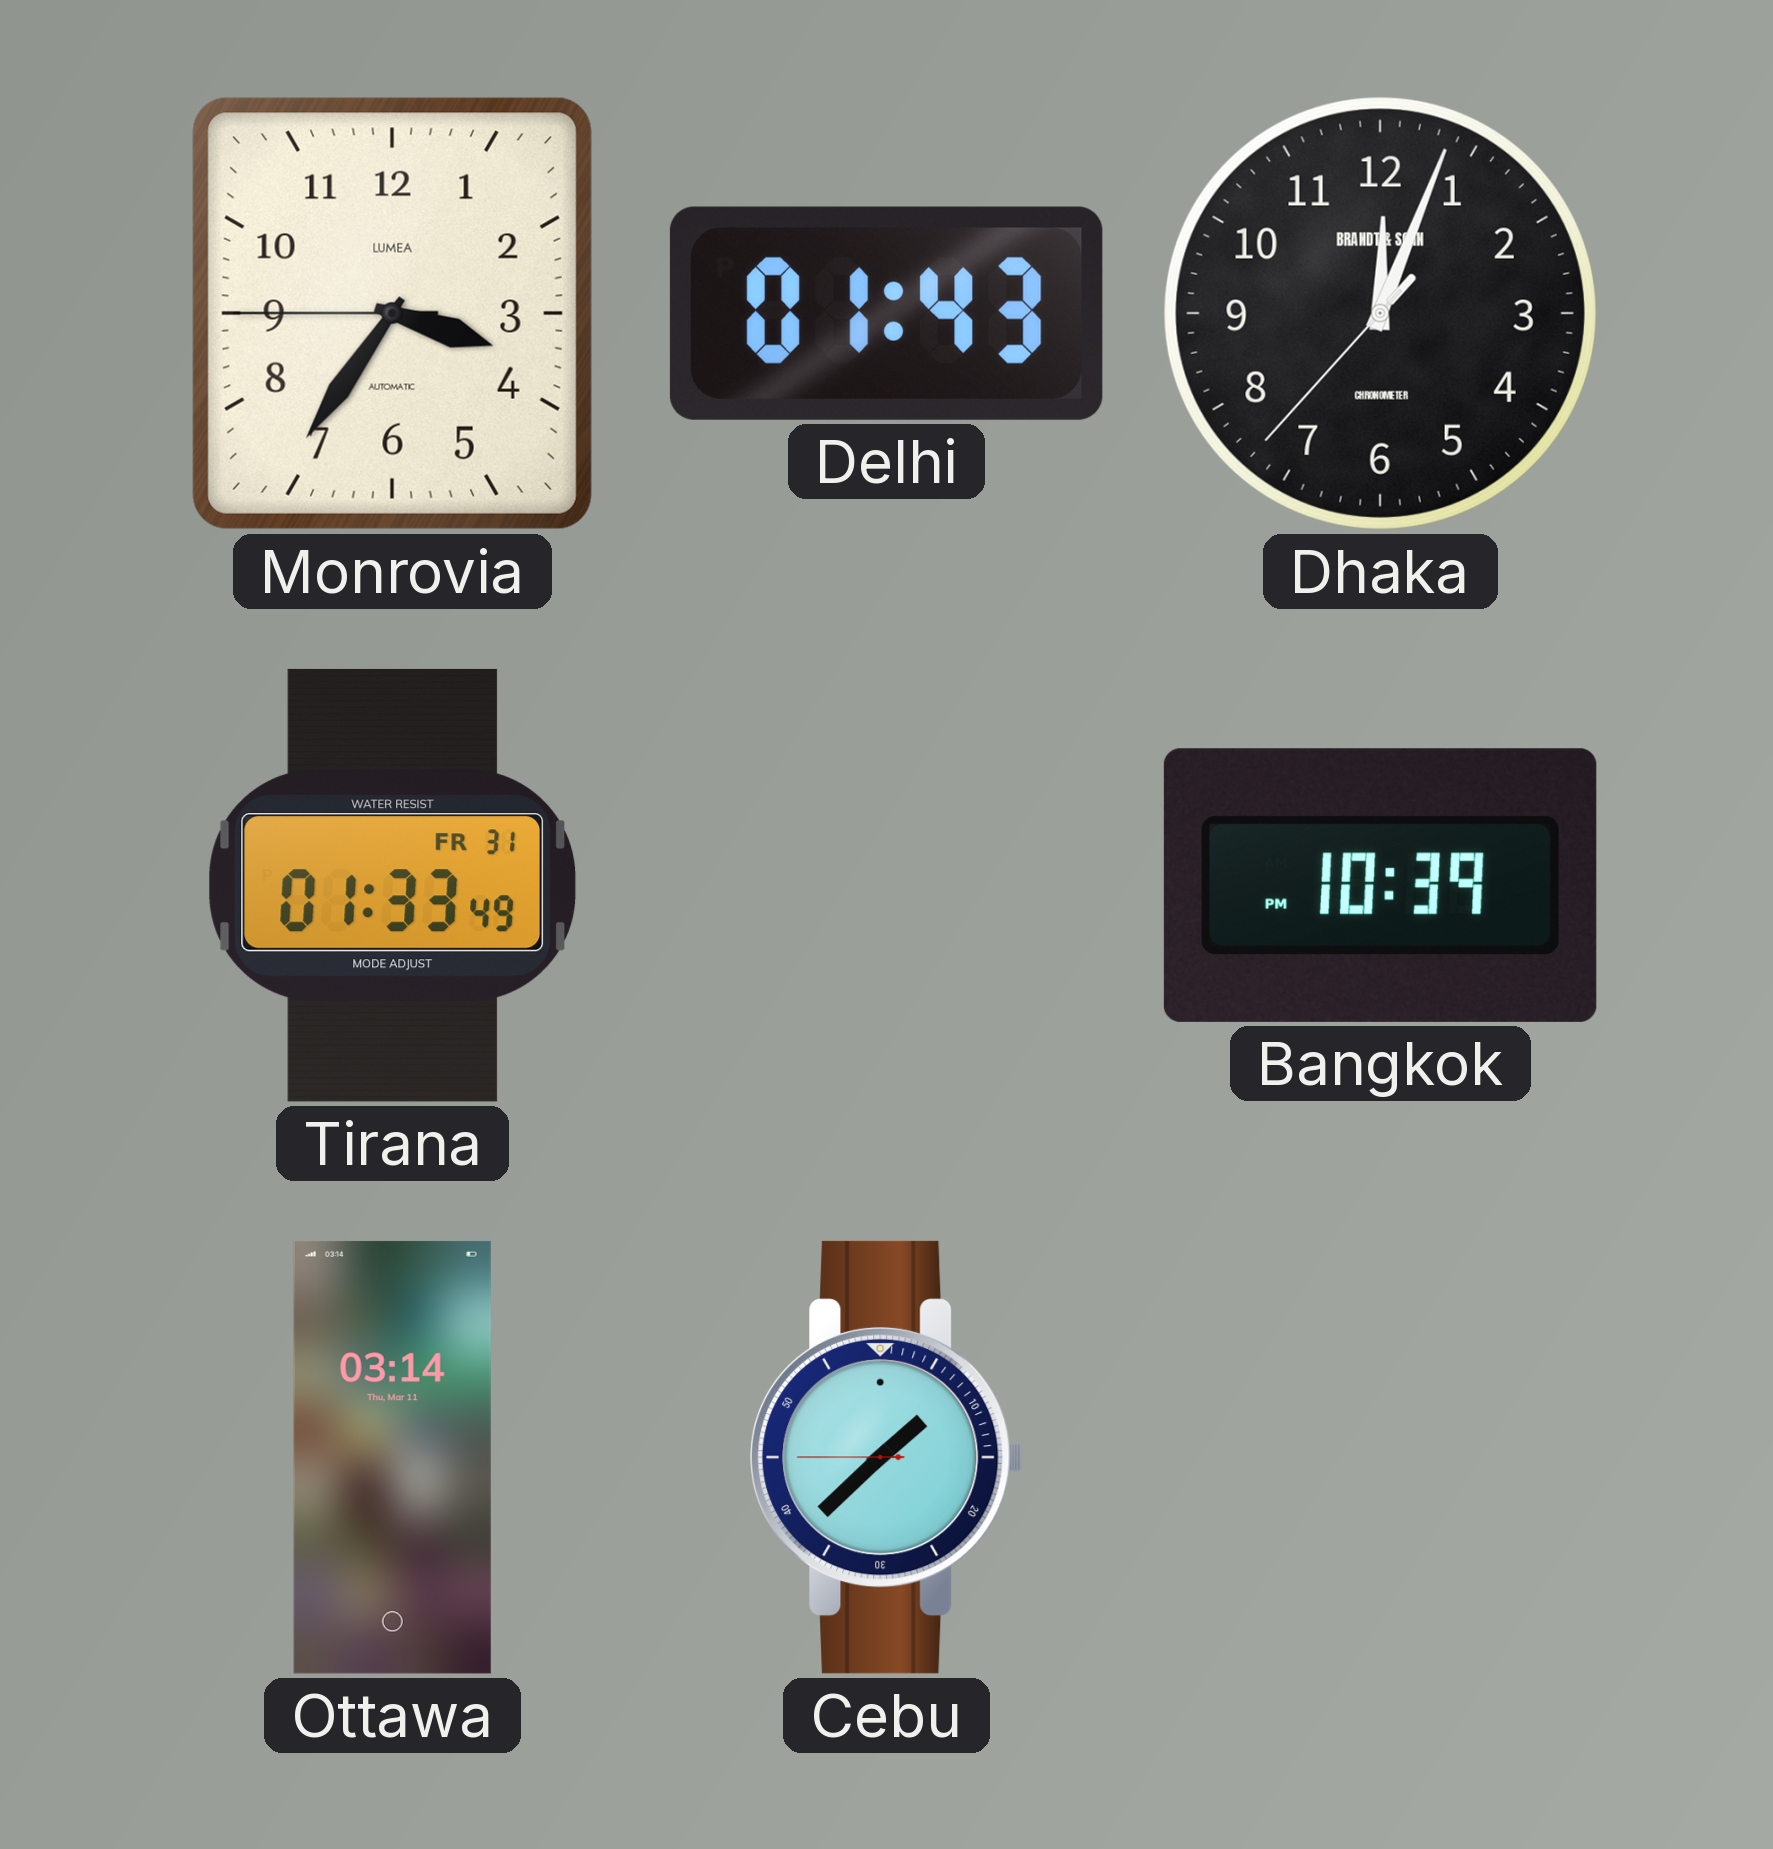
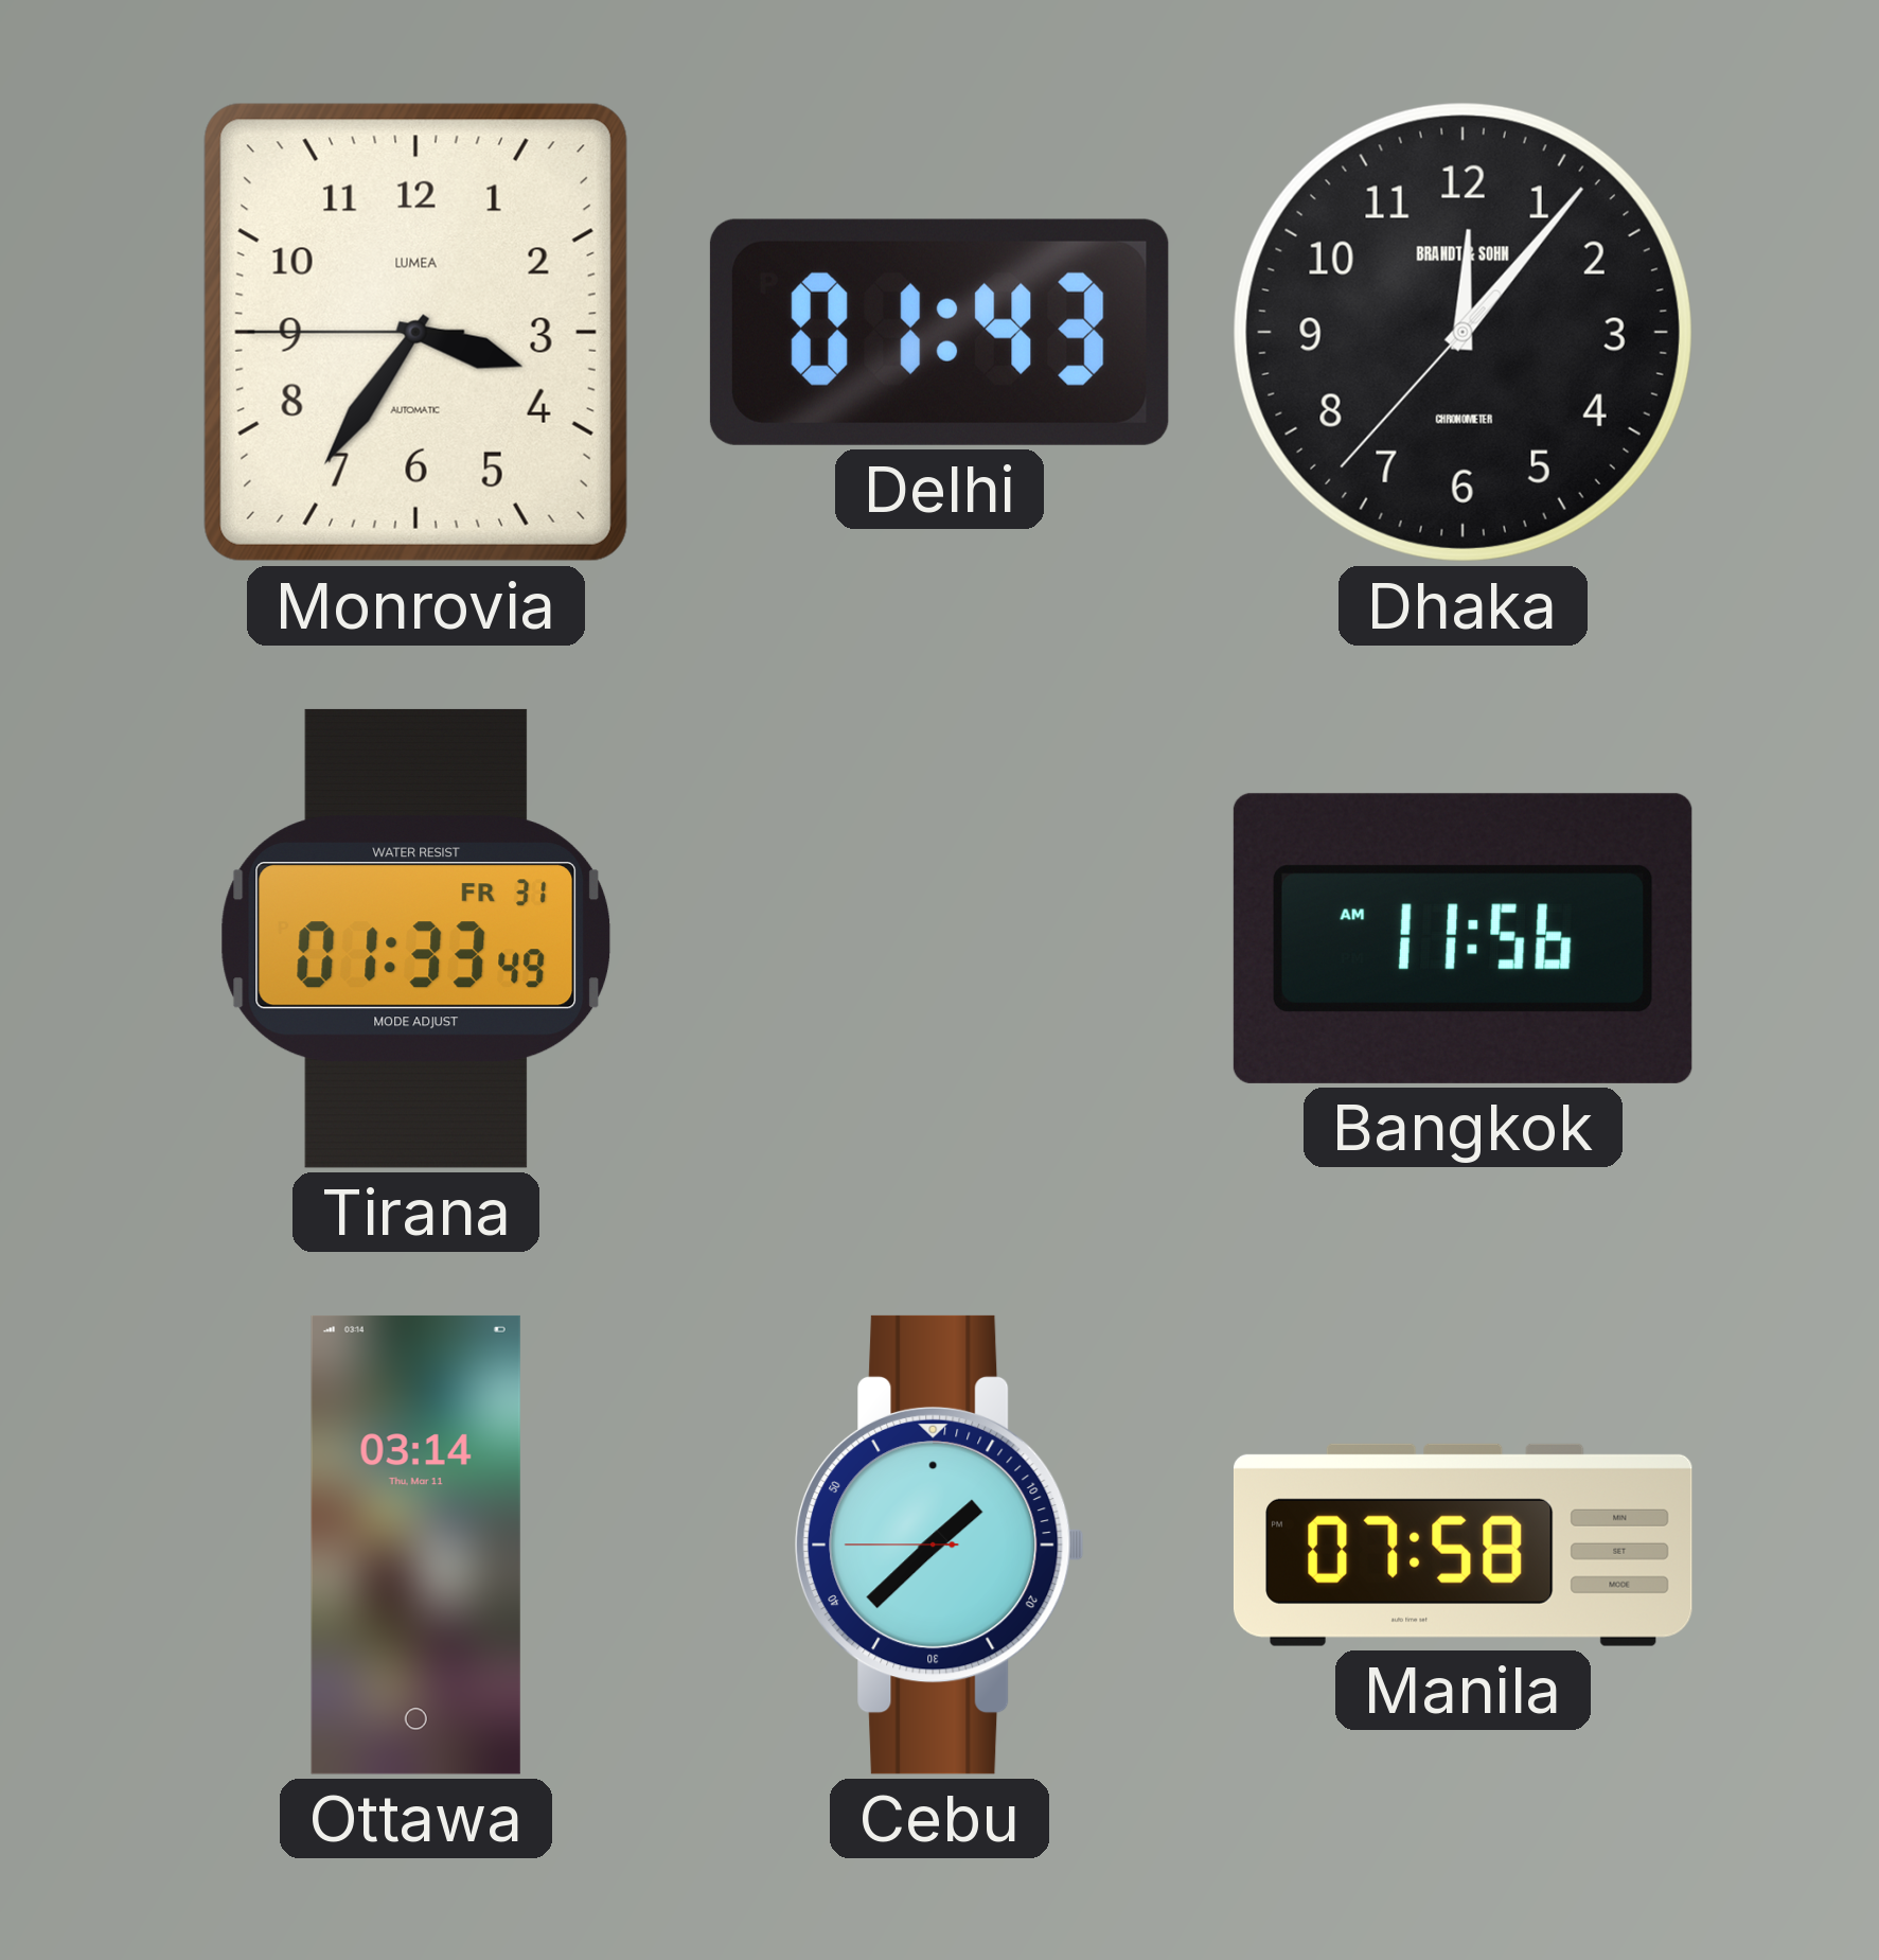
Dhaka: 12:03 -> 12:06 (1463, 332)
Bangkok: 10:39 -> 11:56 (1463, 938)
Manila: none -> 07:58 (1463, 1544)
